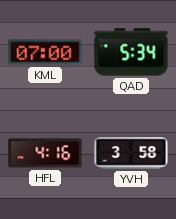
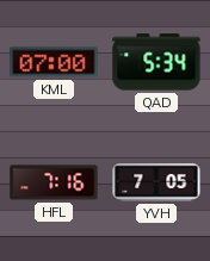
HFL: 4:16 -> 7:16 (54, 182)
YVH: 3:58 -> 7:05 (156, 184)
